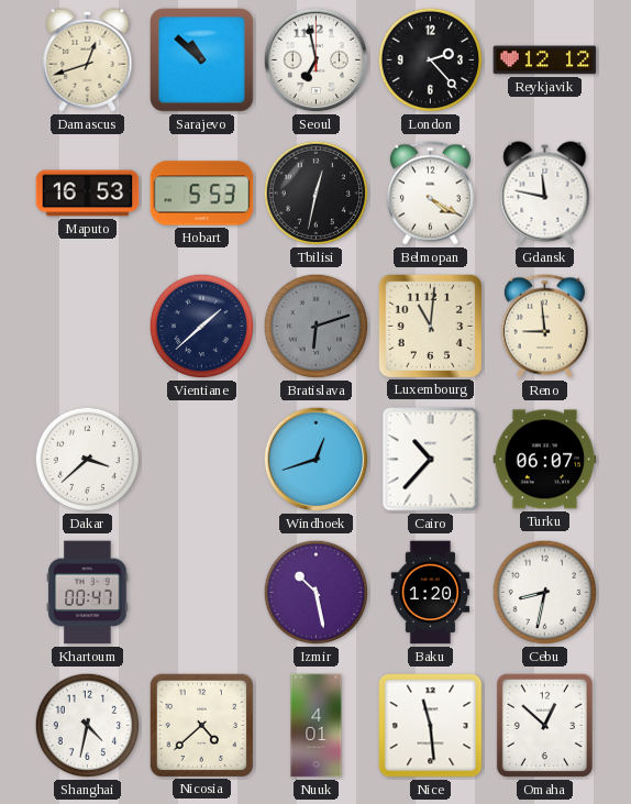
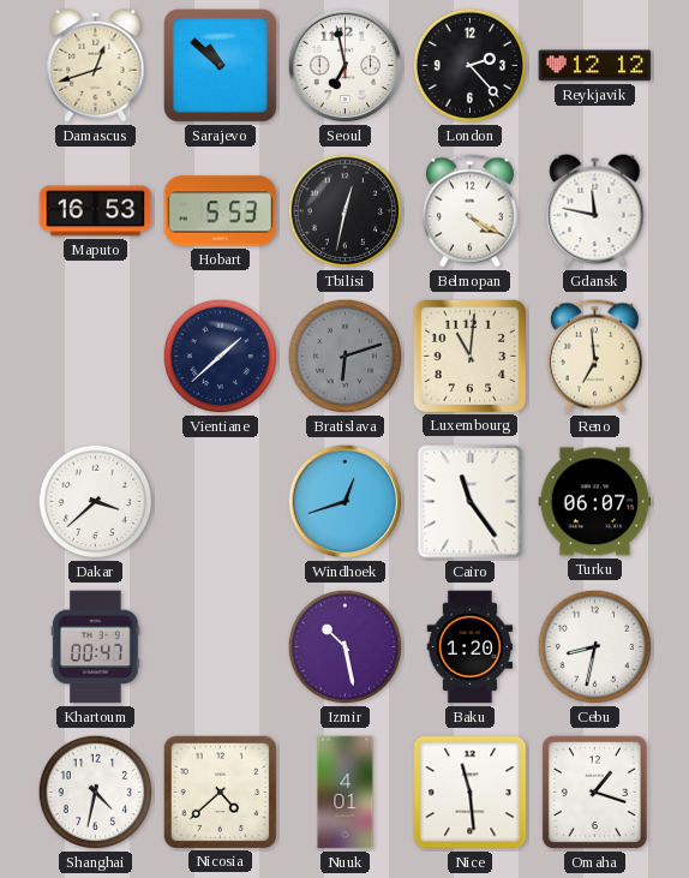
Reno: 8:59 -> 6:59 (594, 357)
Cairo: 10:37 -> 11:24 (471, 502)
Omaha: 12:52 -> 1:18 (594, 792)
